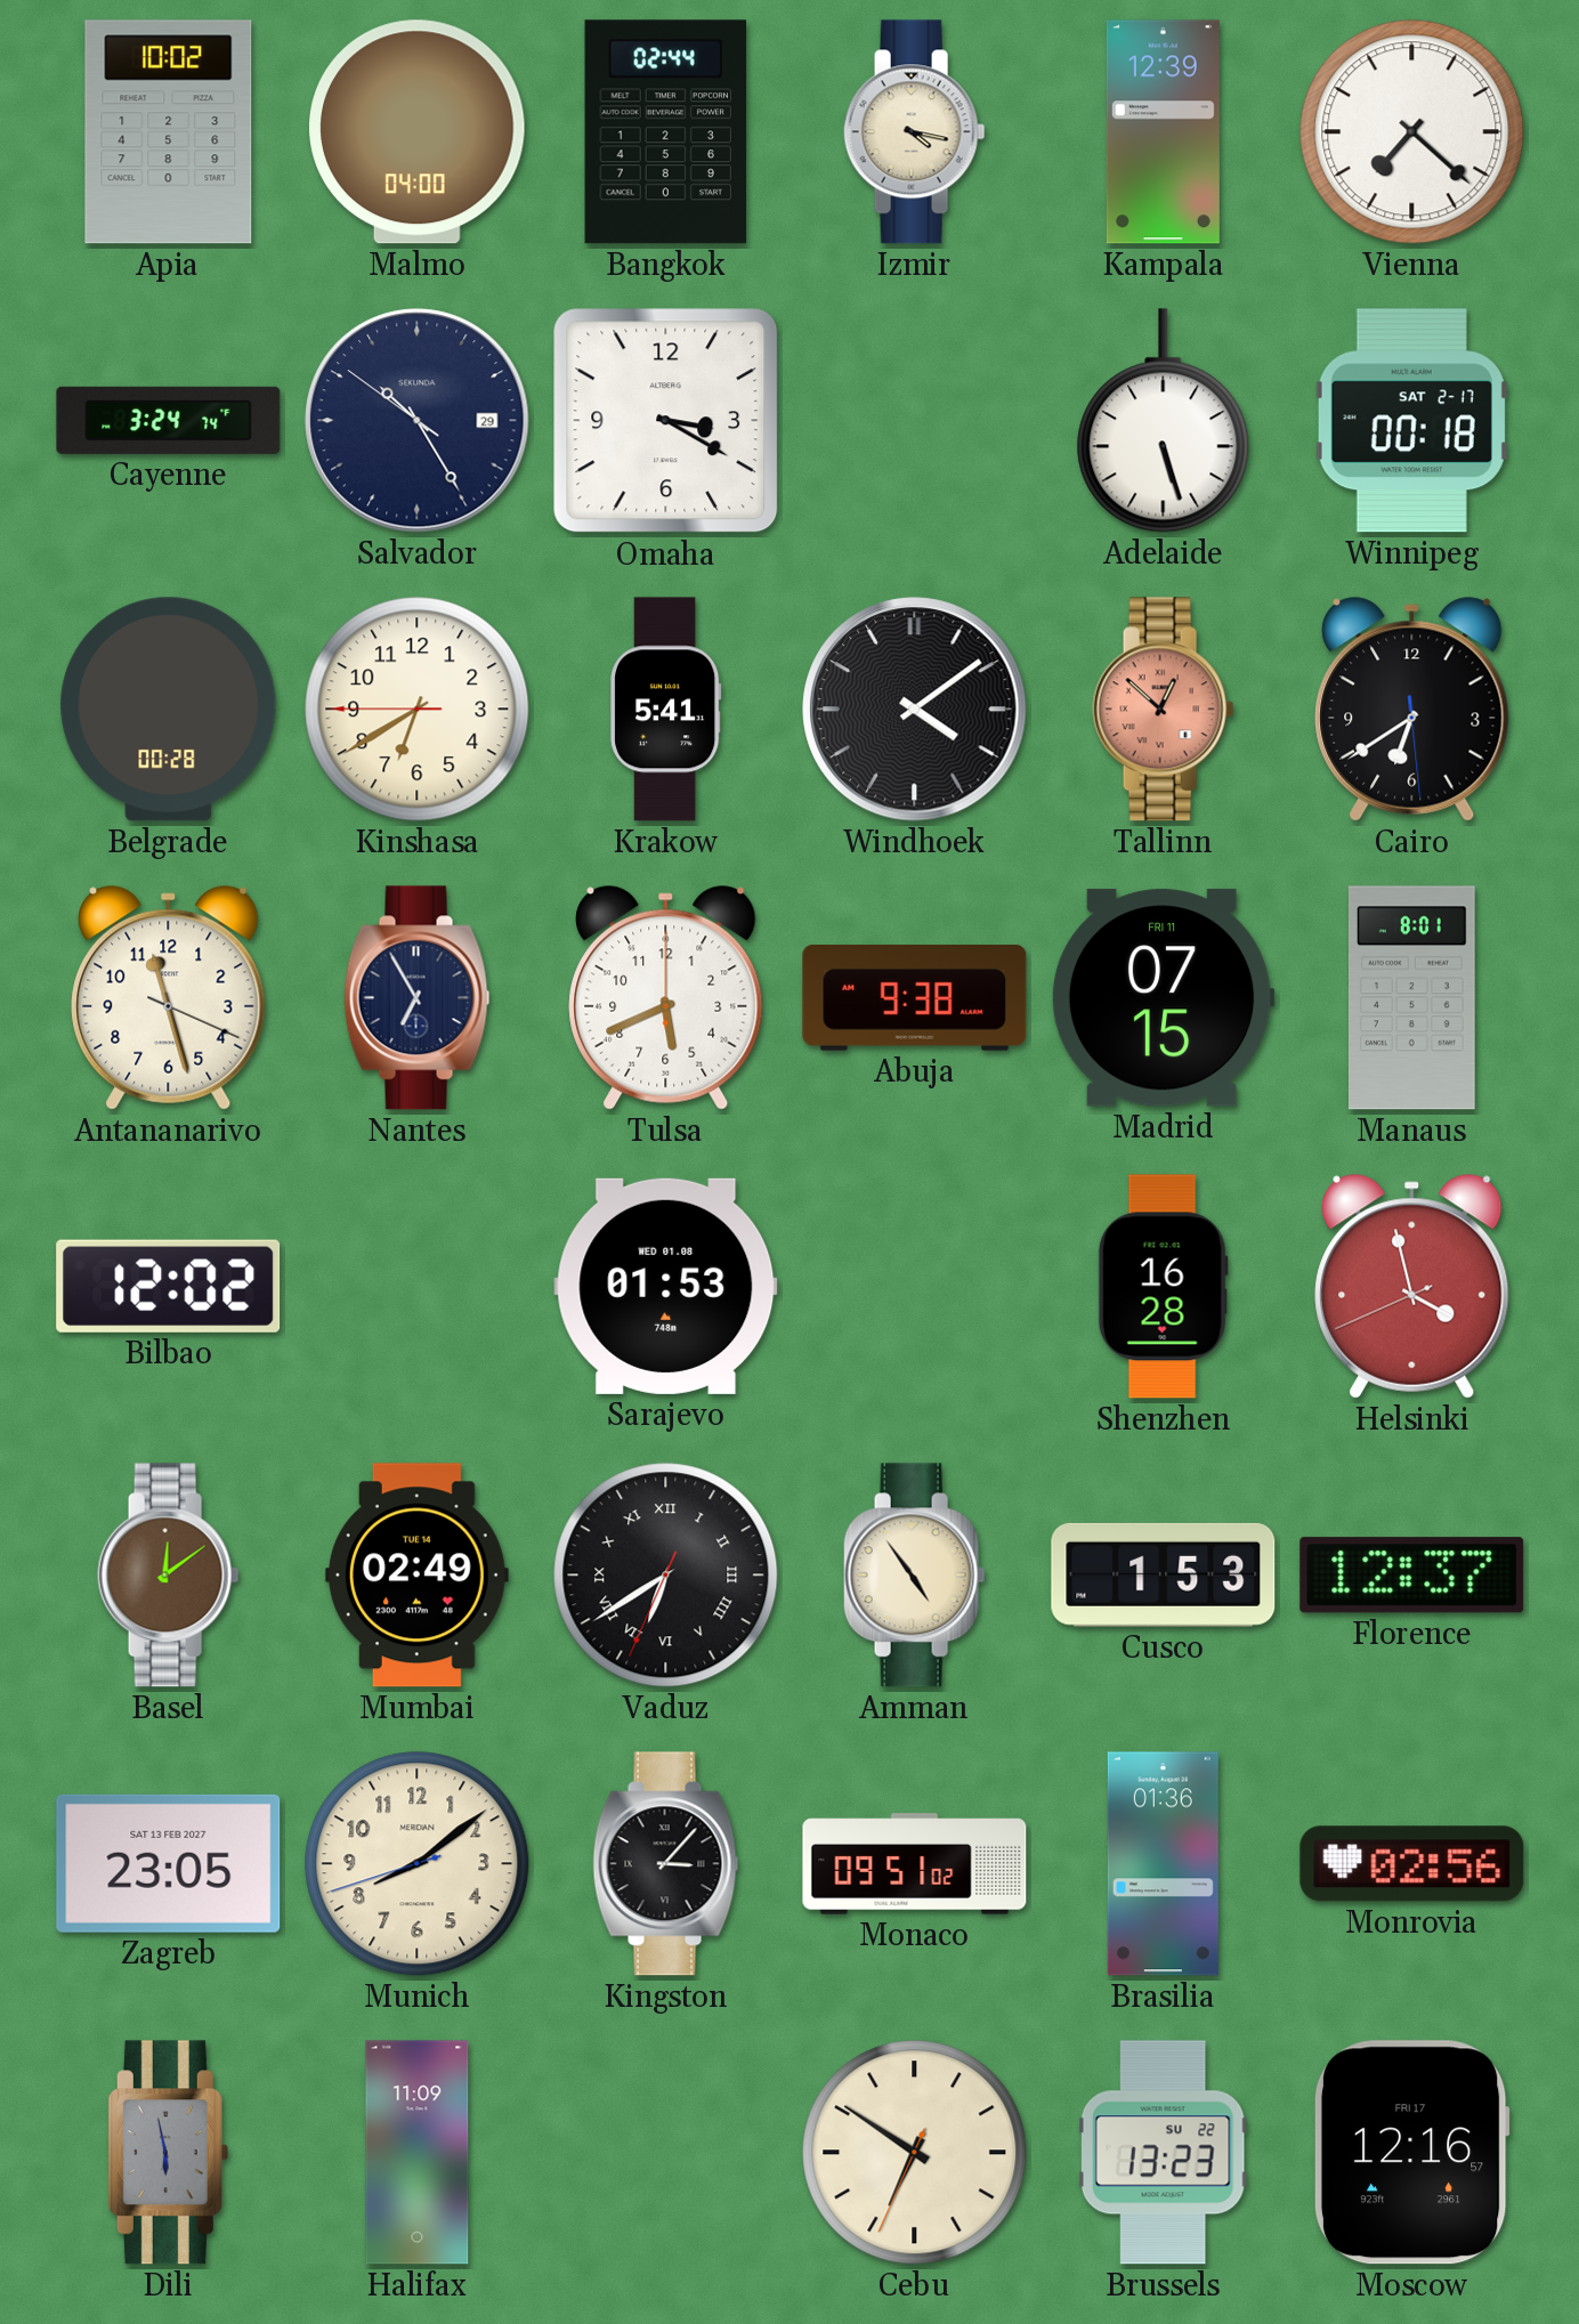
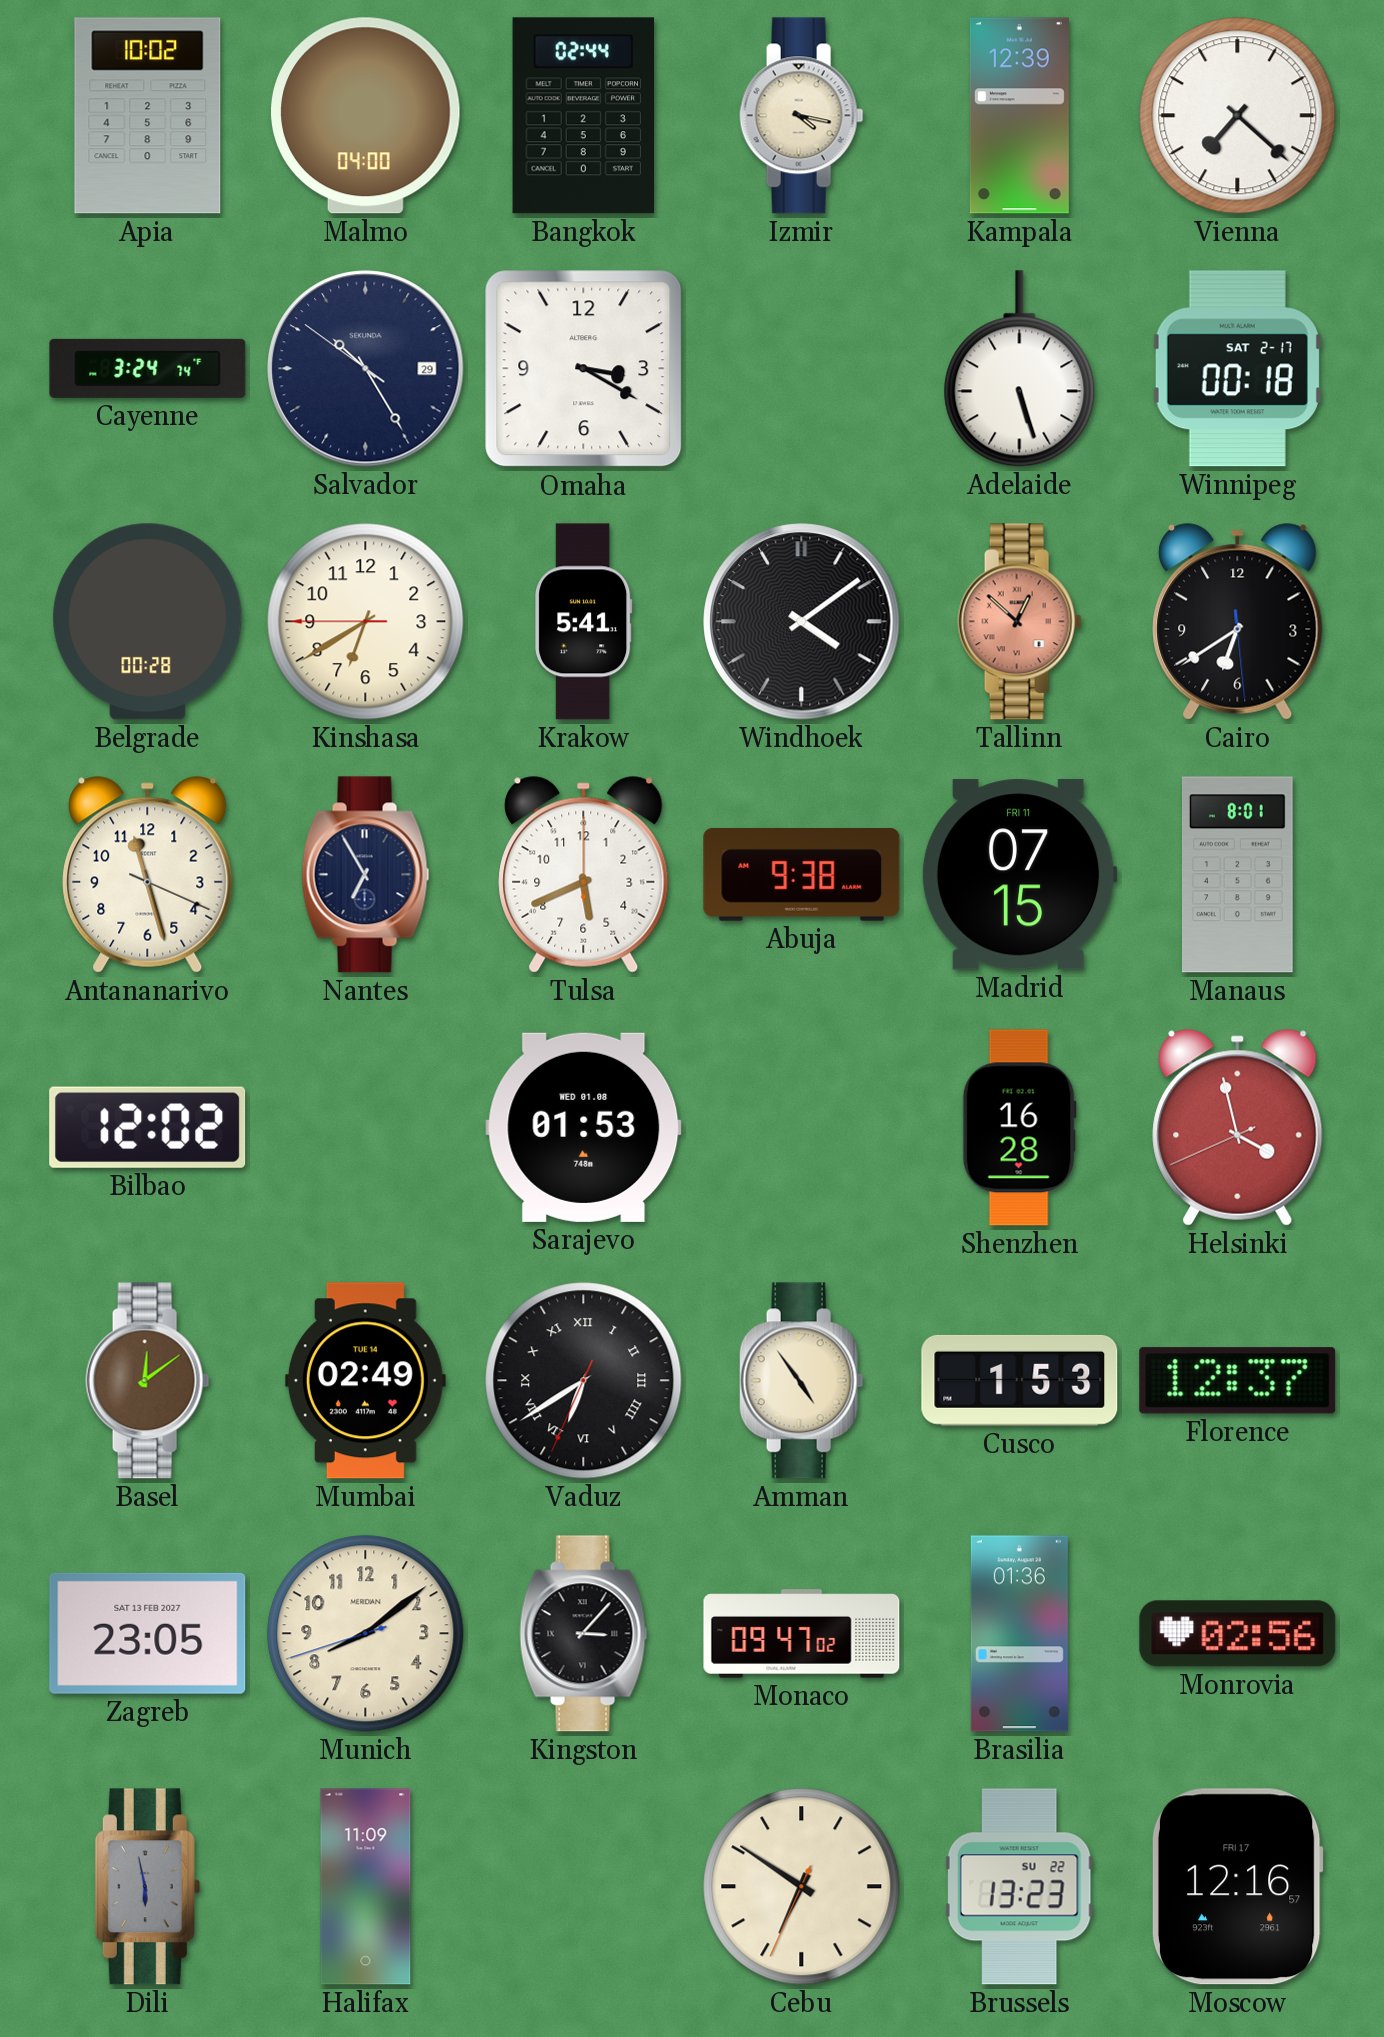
Monaco: 09:51 -> 09:47 (802, 1634)
